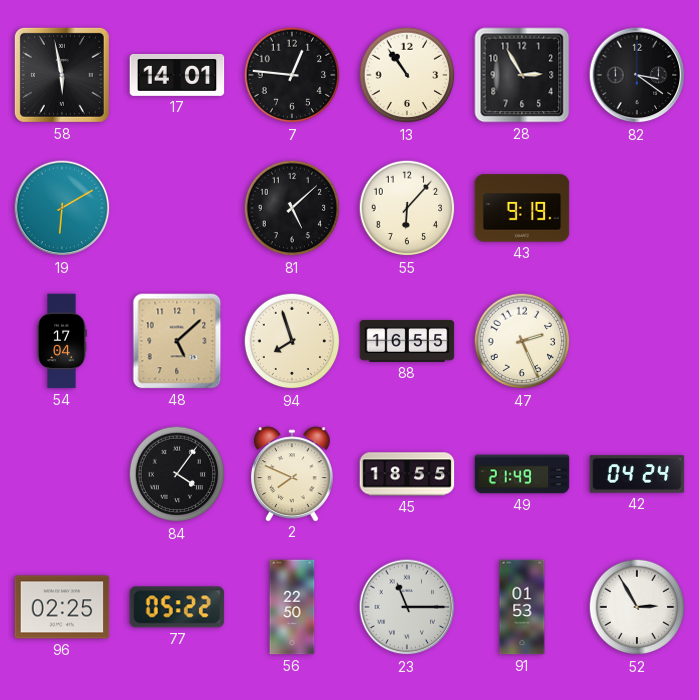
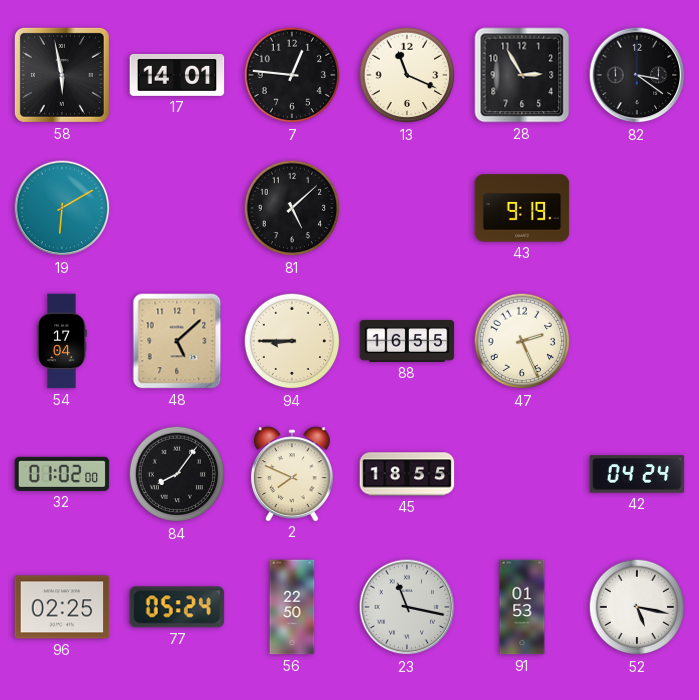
13: 10:54 -> 11:19 (407, 75)
55: 6:07 -> none (407, 208)
94: 7:57 -> 8:45 (292, 341)
32: none -> 01:02 (62, 474)
84: 4:06 -> 8:06 (177, 474)
49: 21:49 -> none (522, 474)
77: 05:22 -> 05:24 (177, 607)
23: 11:15 -> 11:17 (407, 607)
52: 2:55 -> 5:17 (637, 607)
